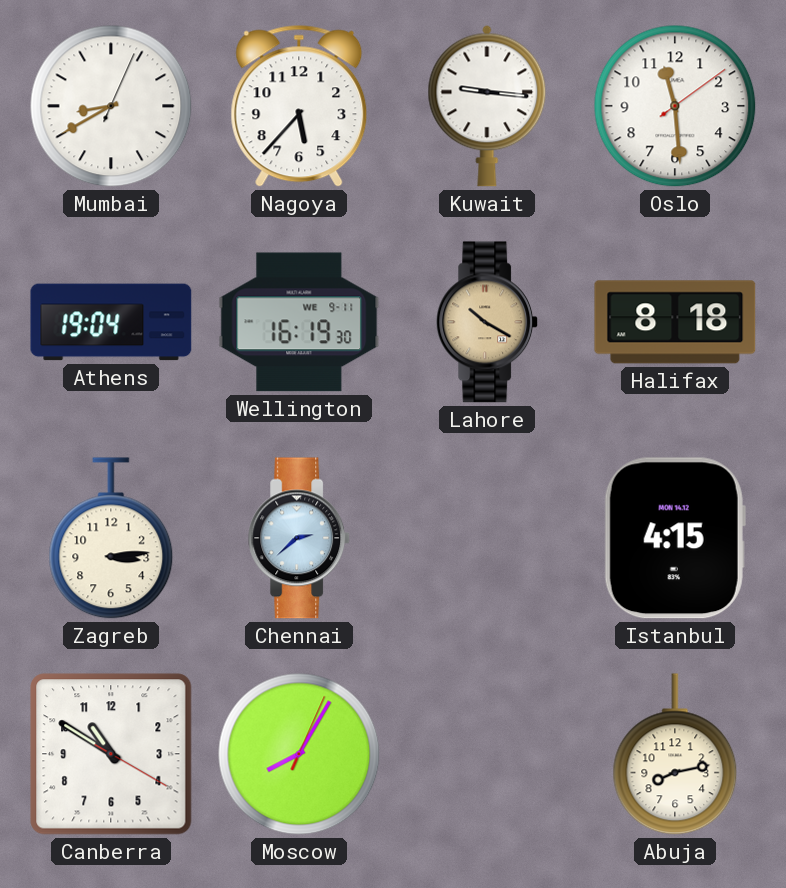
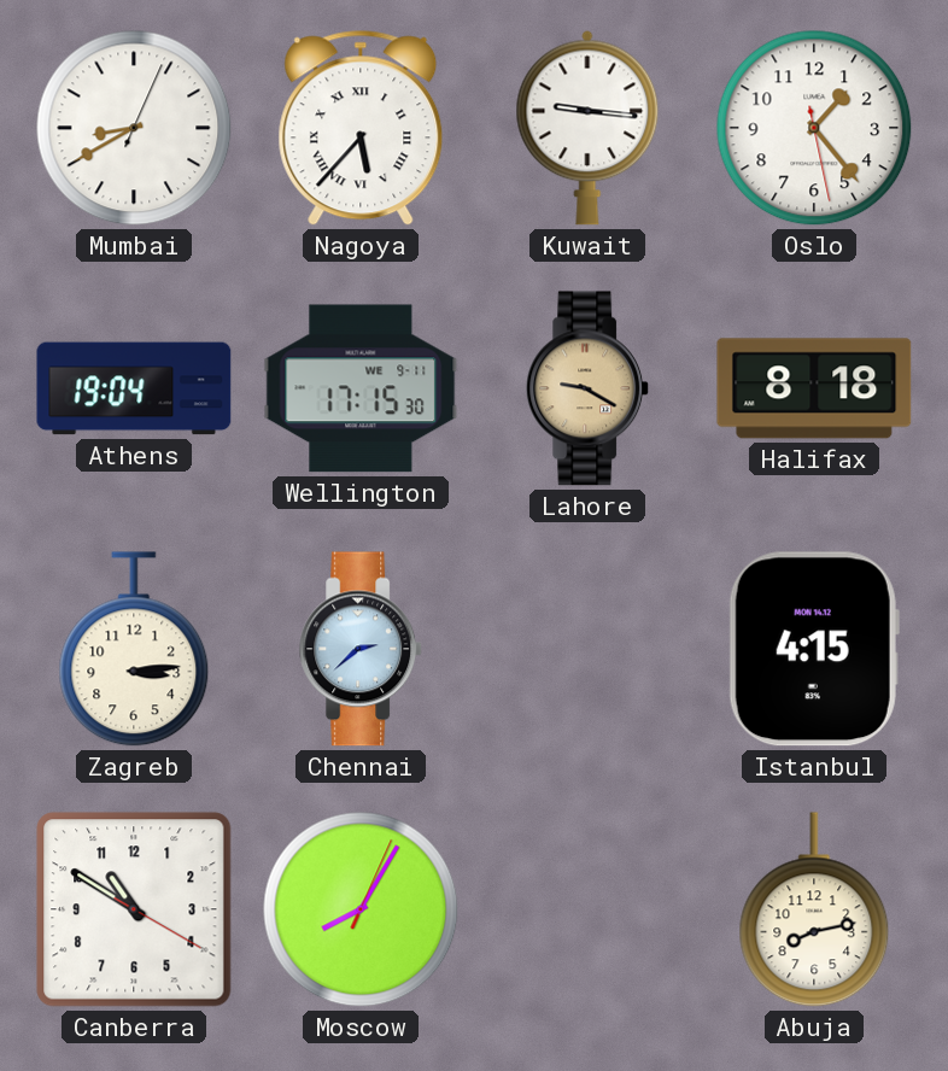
Nagoya numerals: Arabic -> Roman (361, 128)
Oslo: 11:29 -> 1:23 (814, 128)
Wellington: 16:19 -> 17:15 (361, 388)
Lahore: 10:20 -> 9:20 (589, 388)
